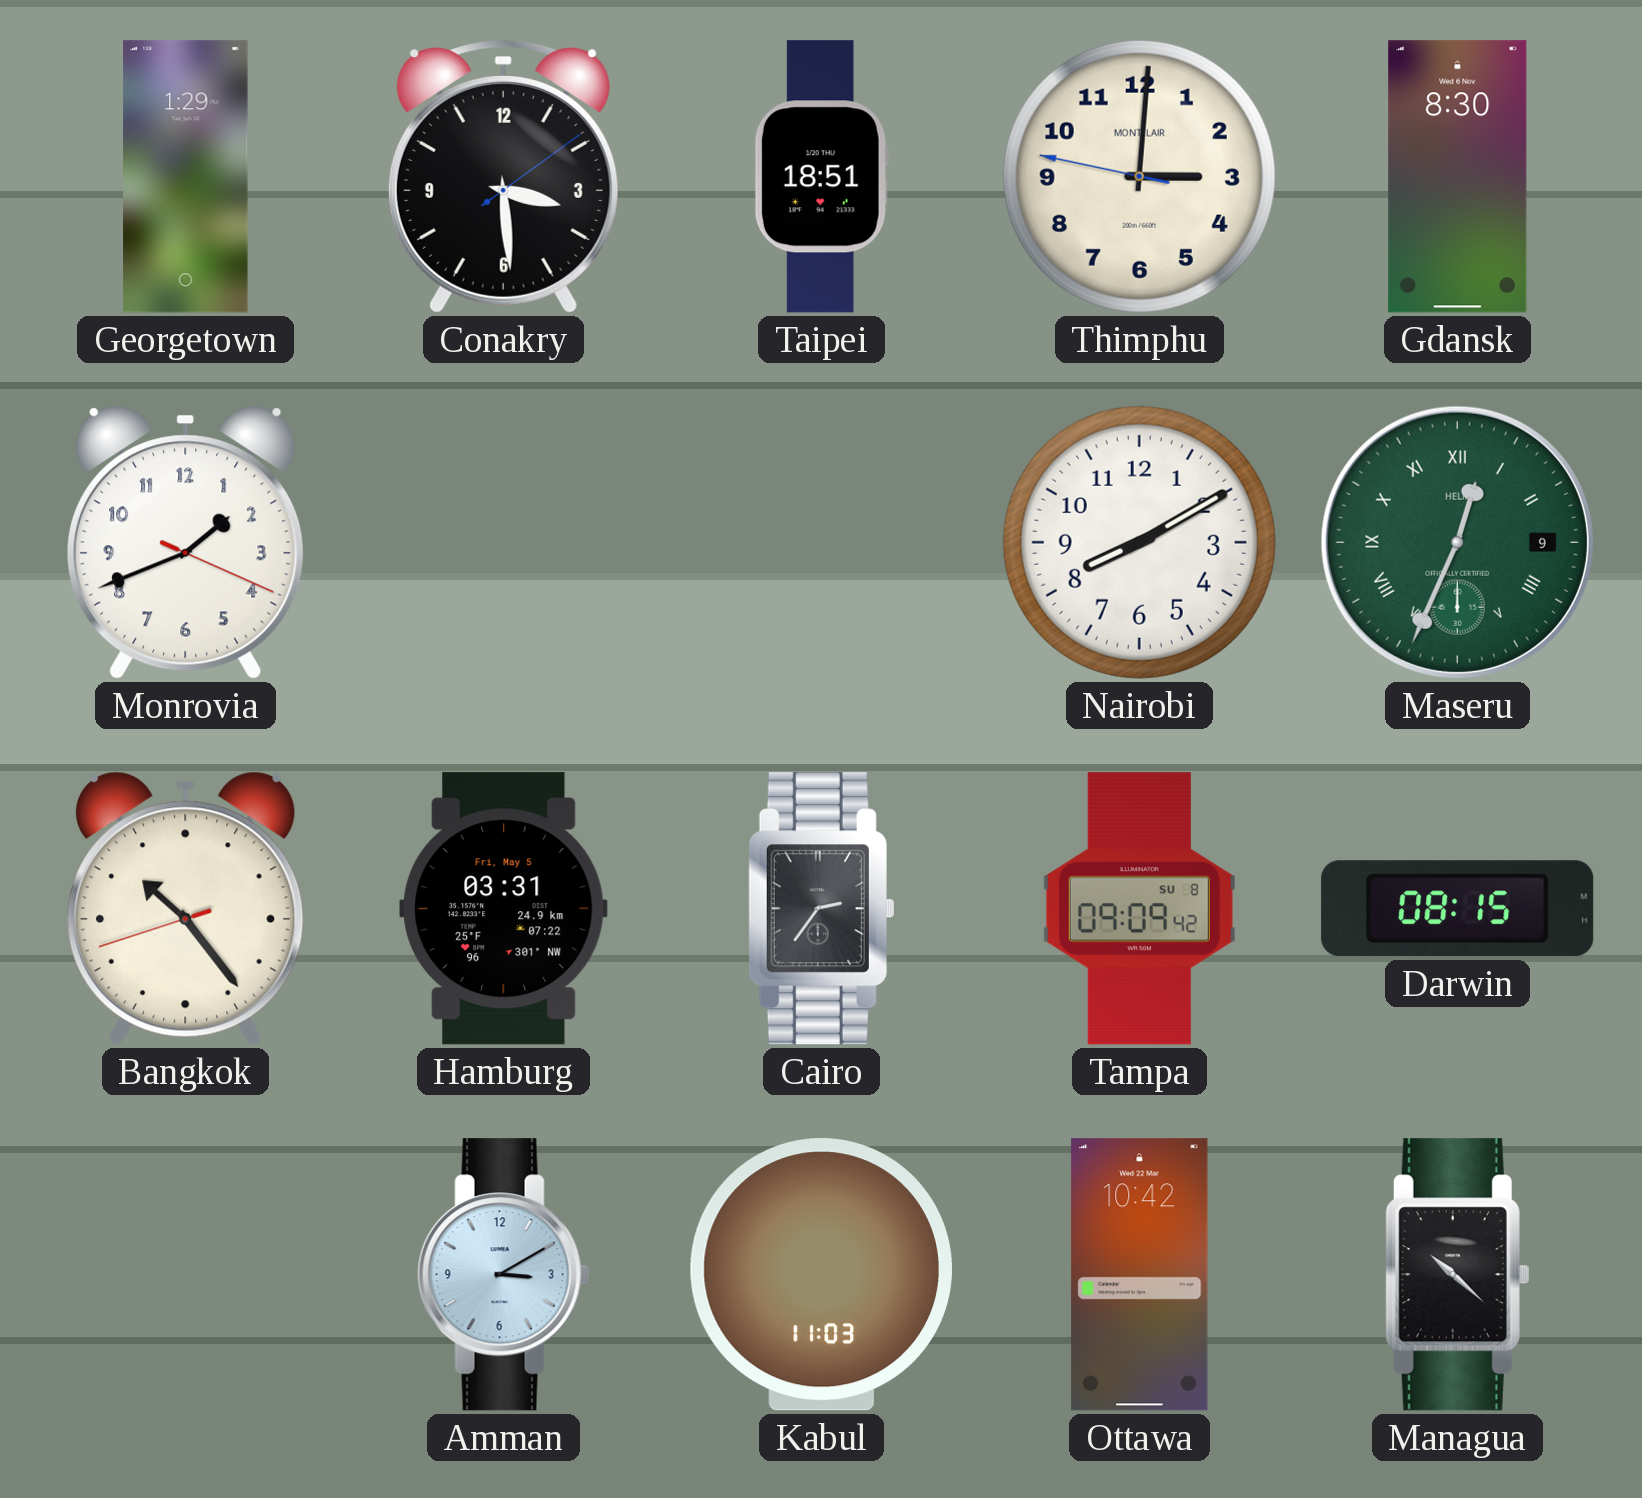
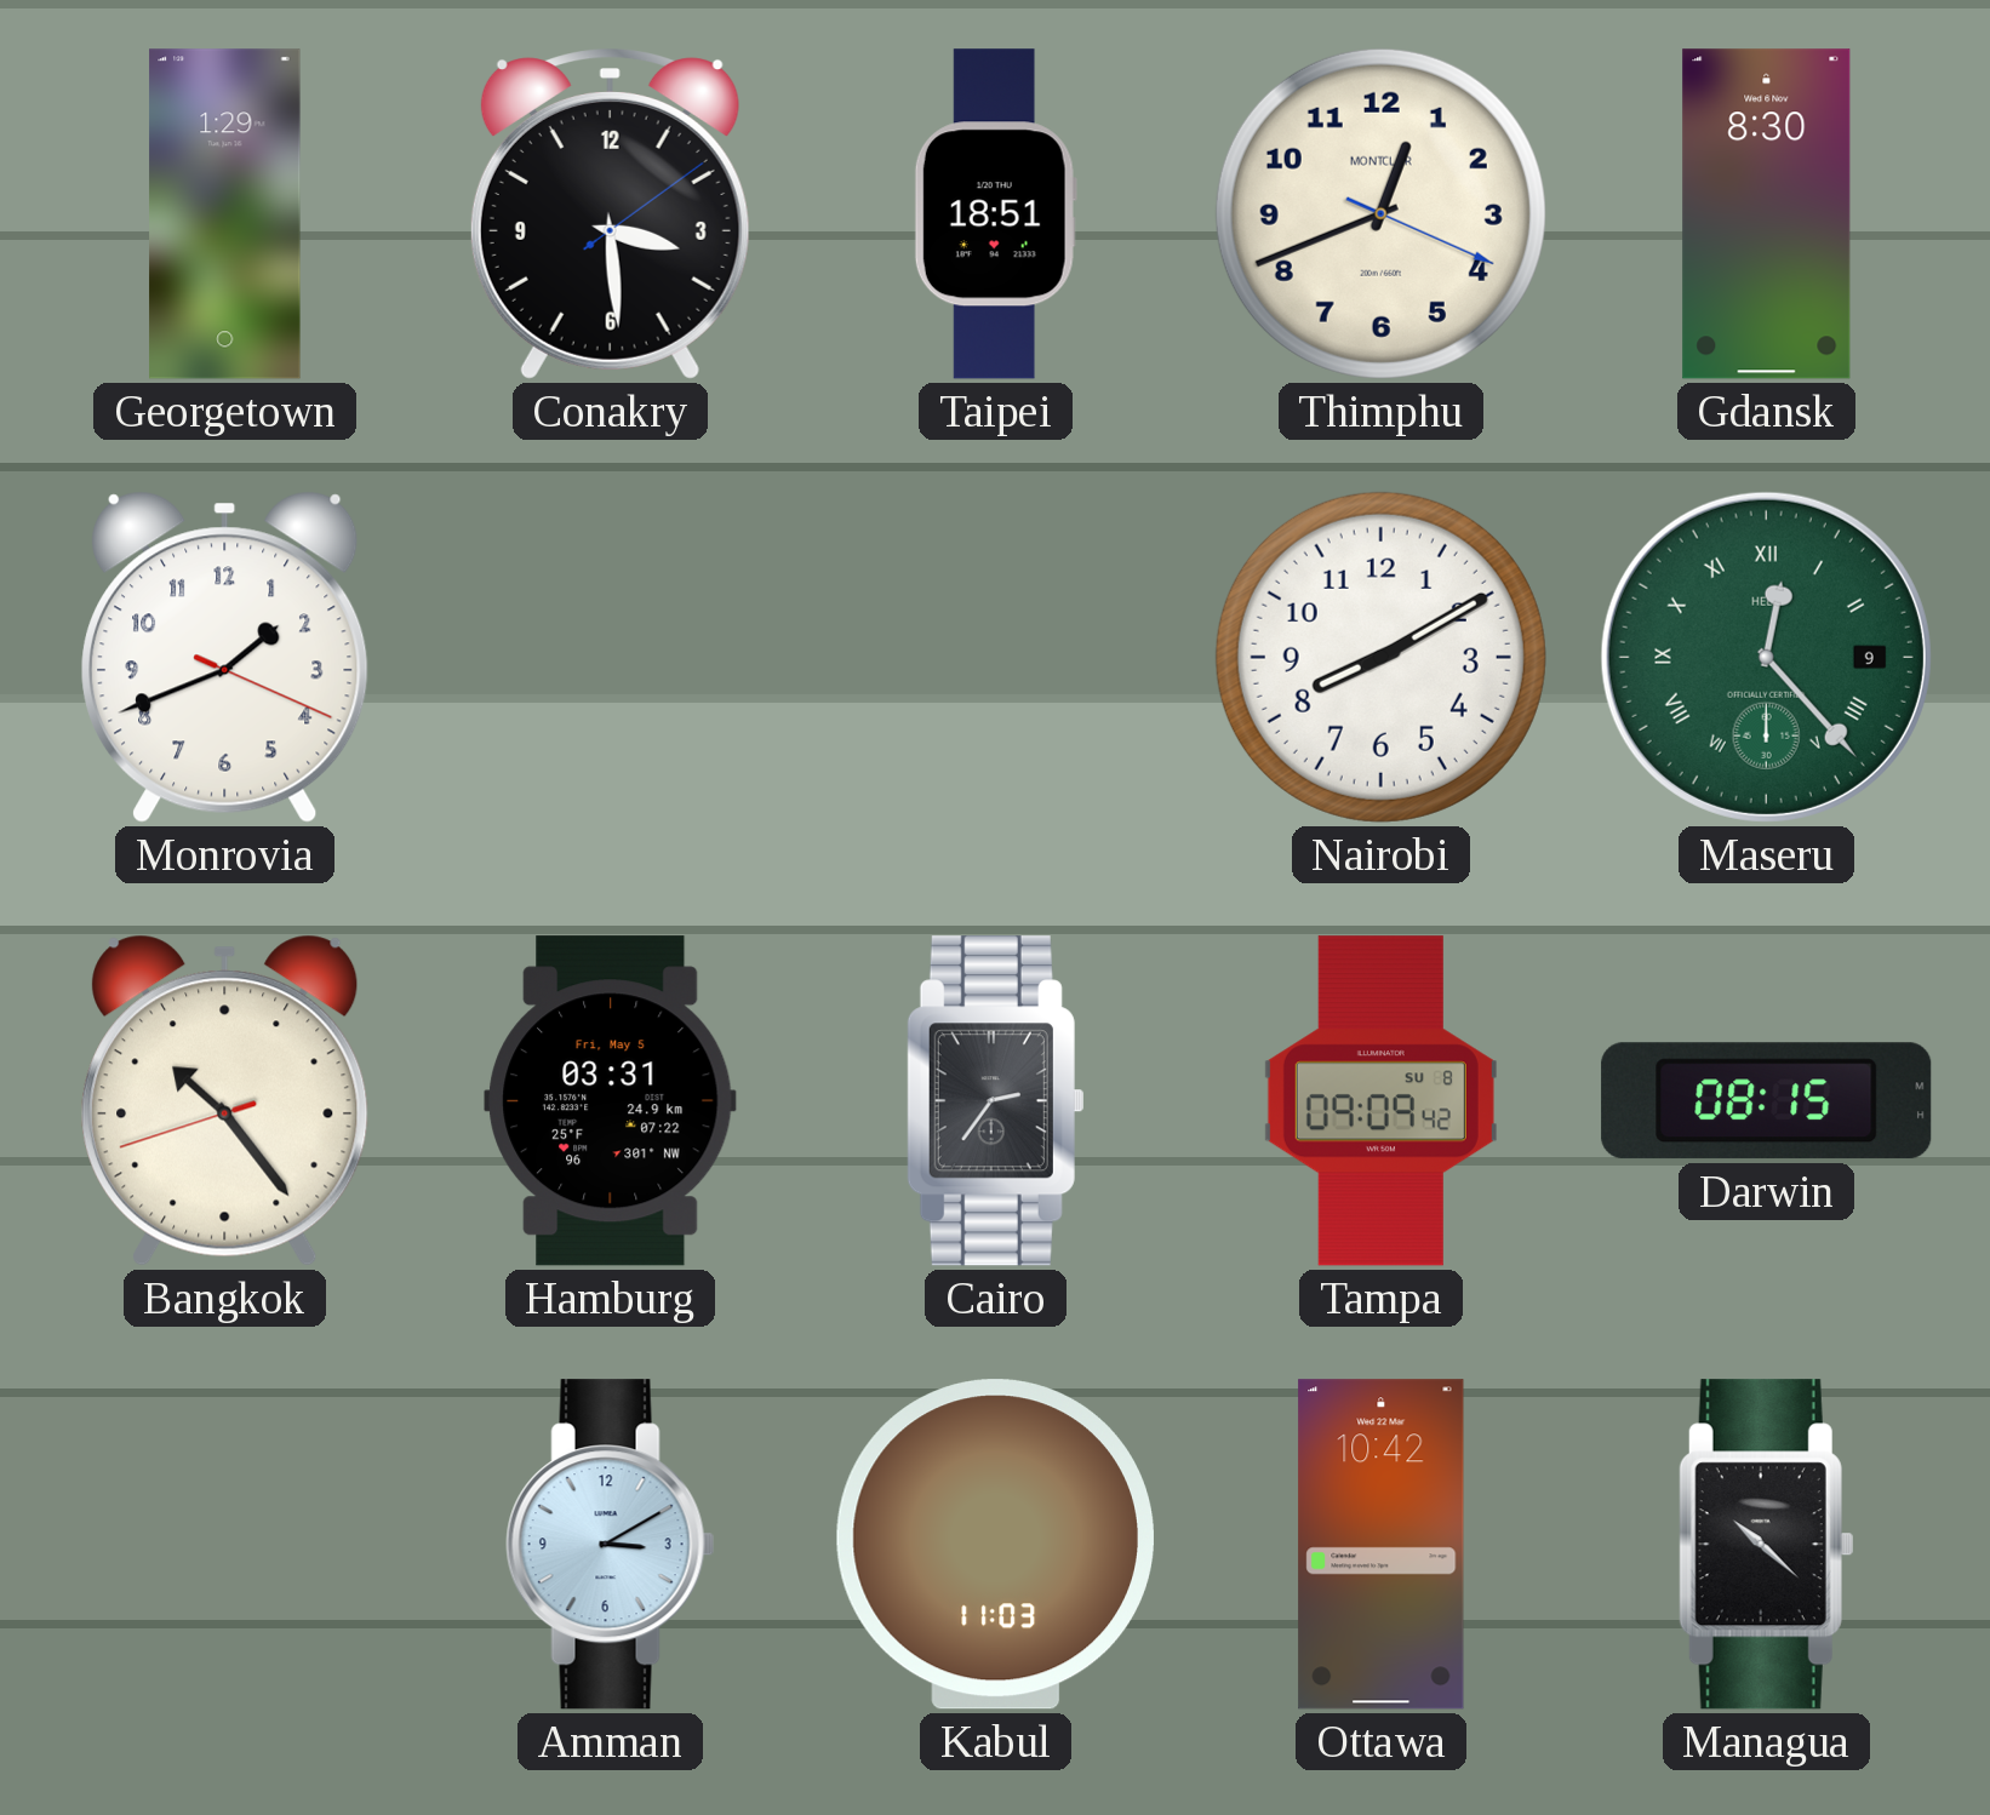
Thimphu: 3:00 -> 12:41 (1380, 213)
Maseru: 12:34 -> 12:23 (1766, 657)
